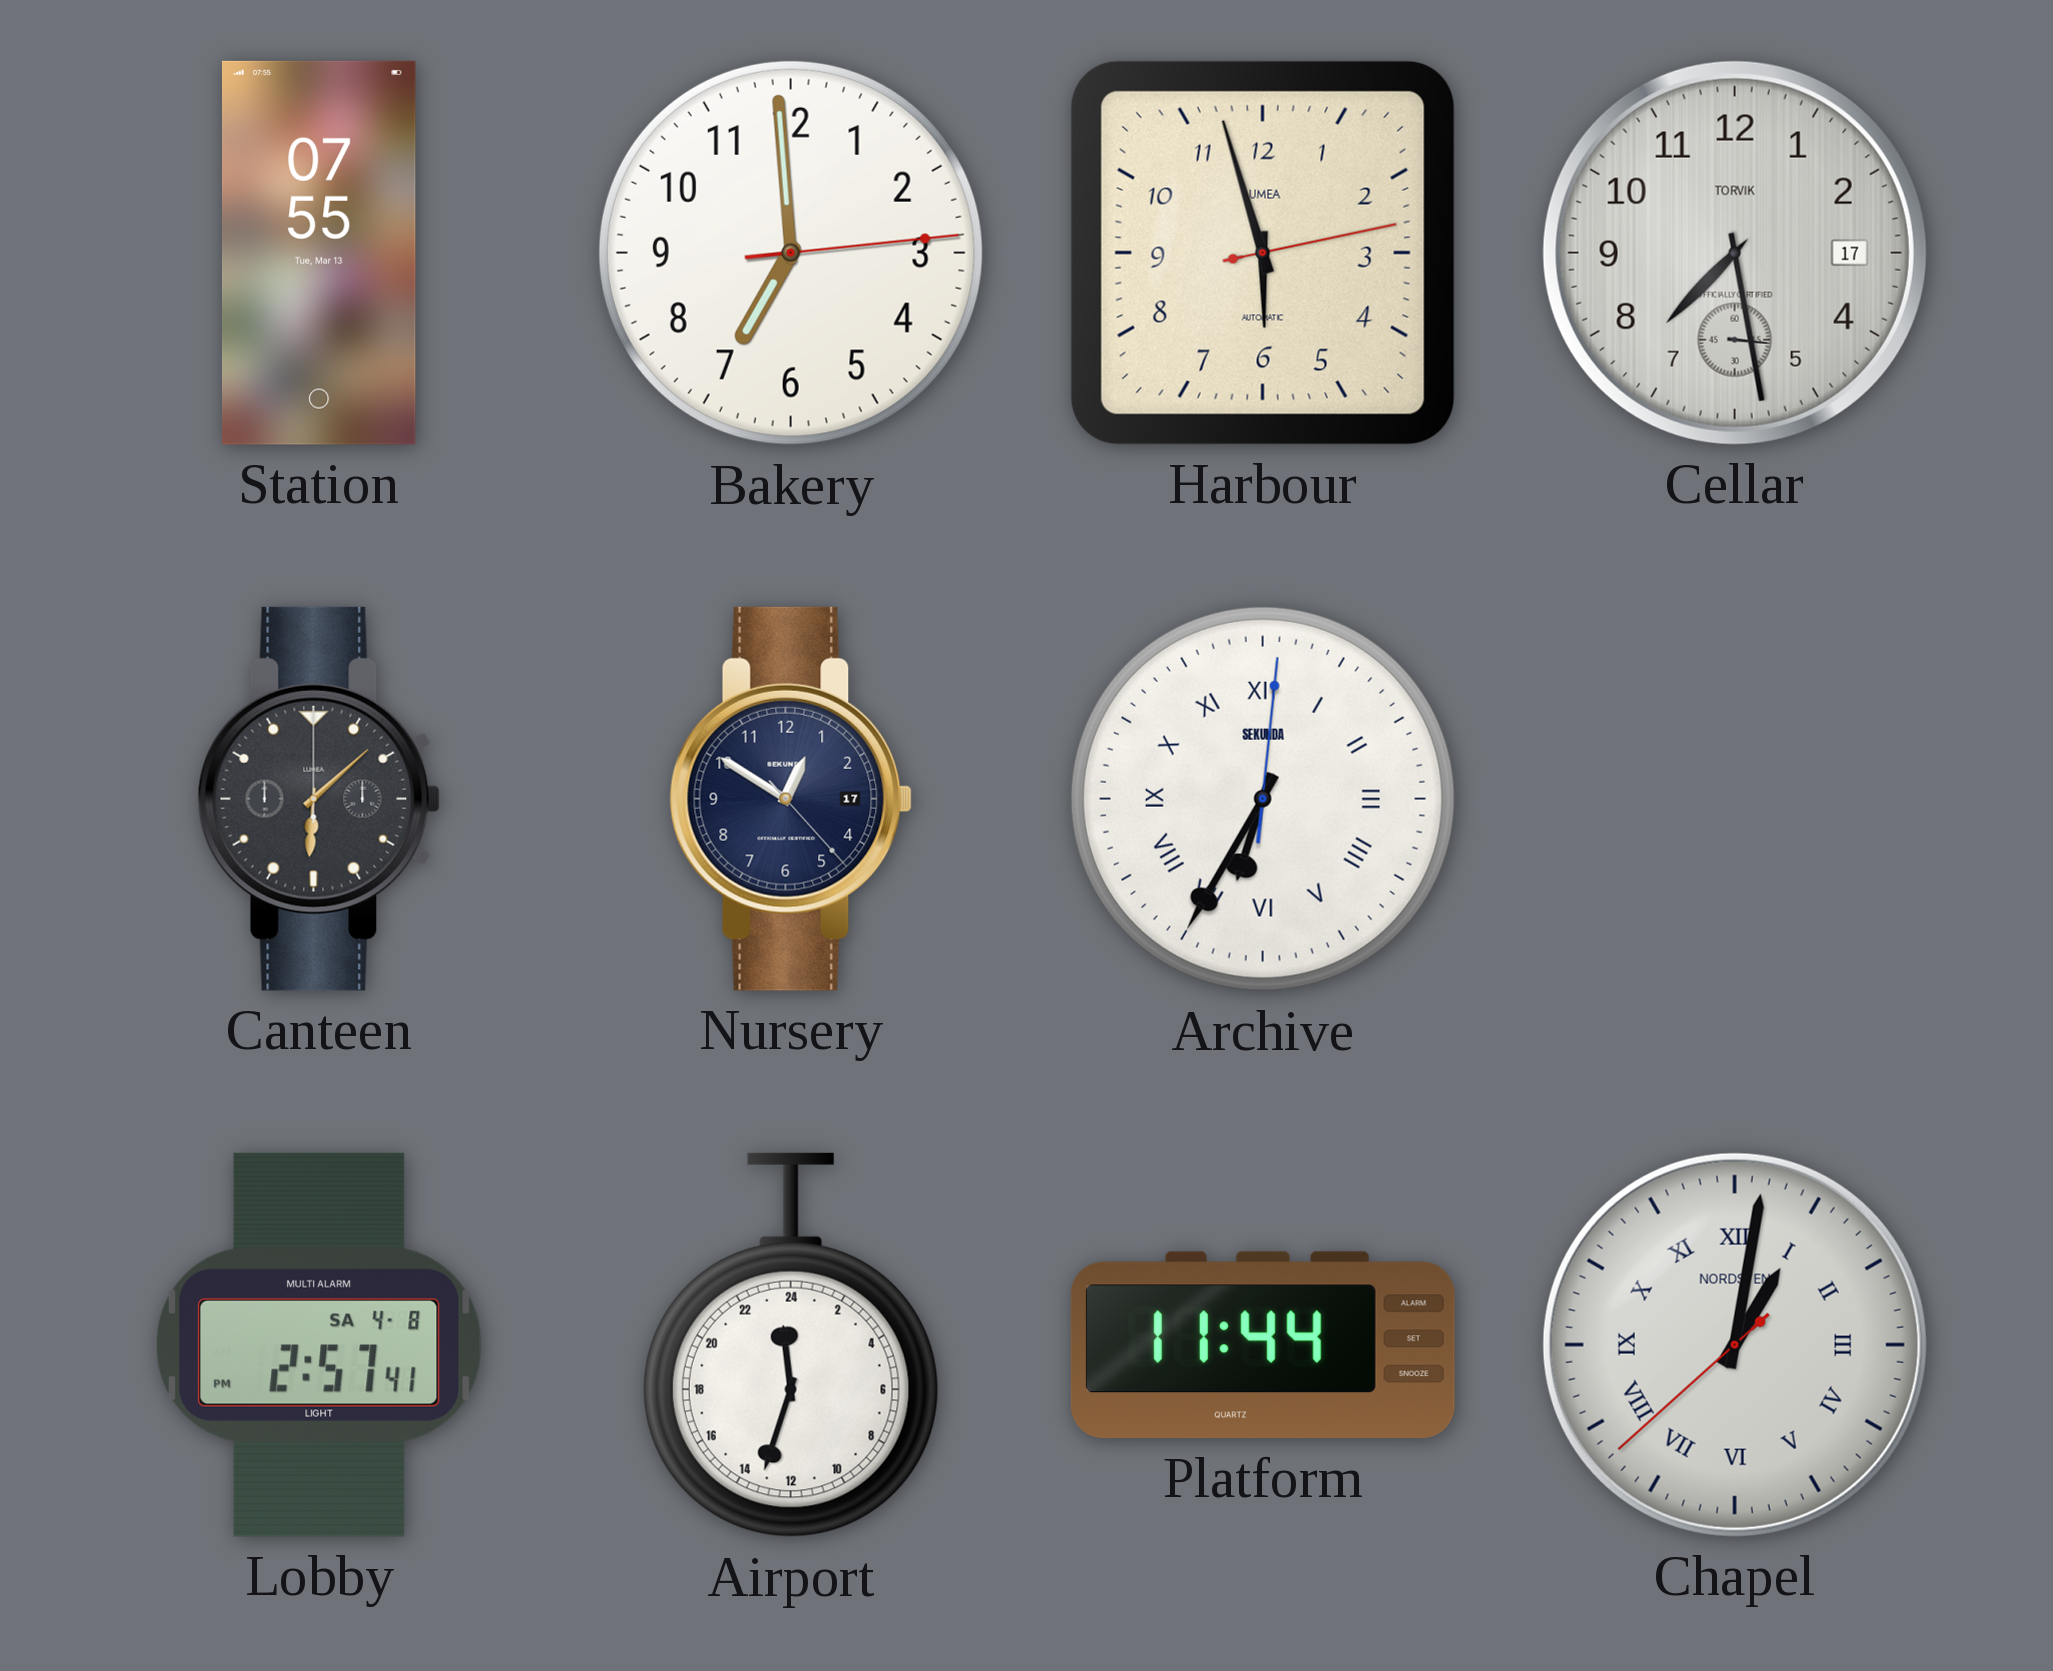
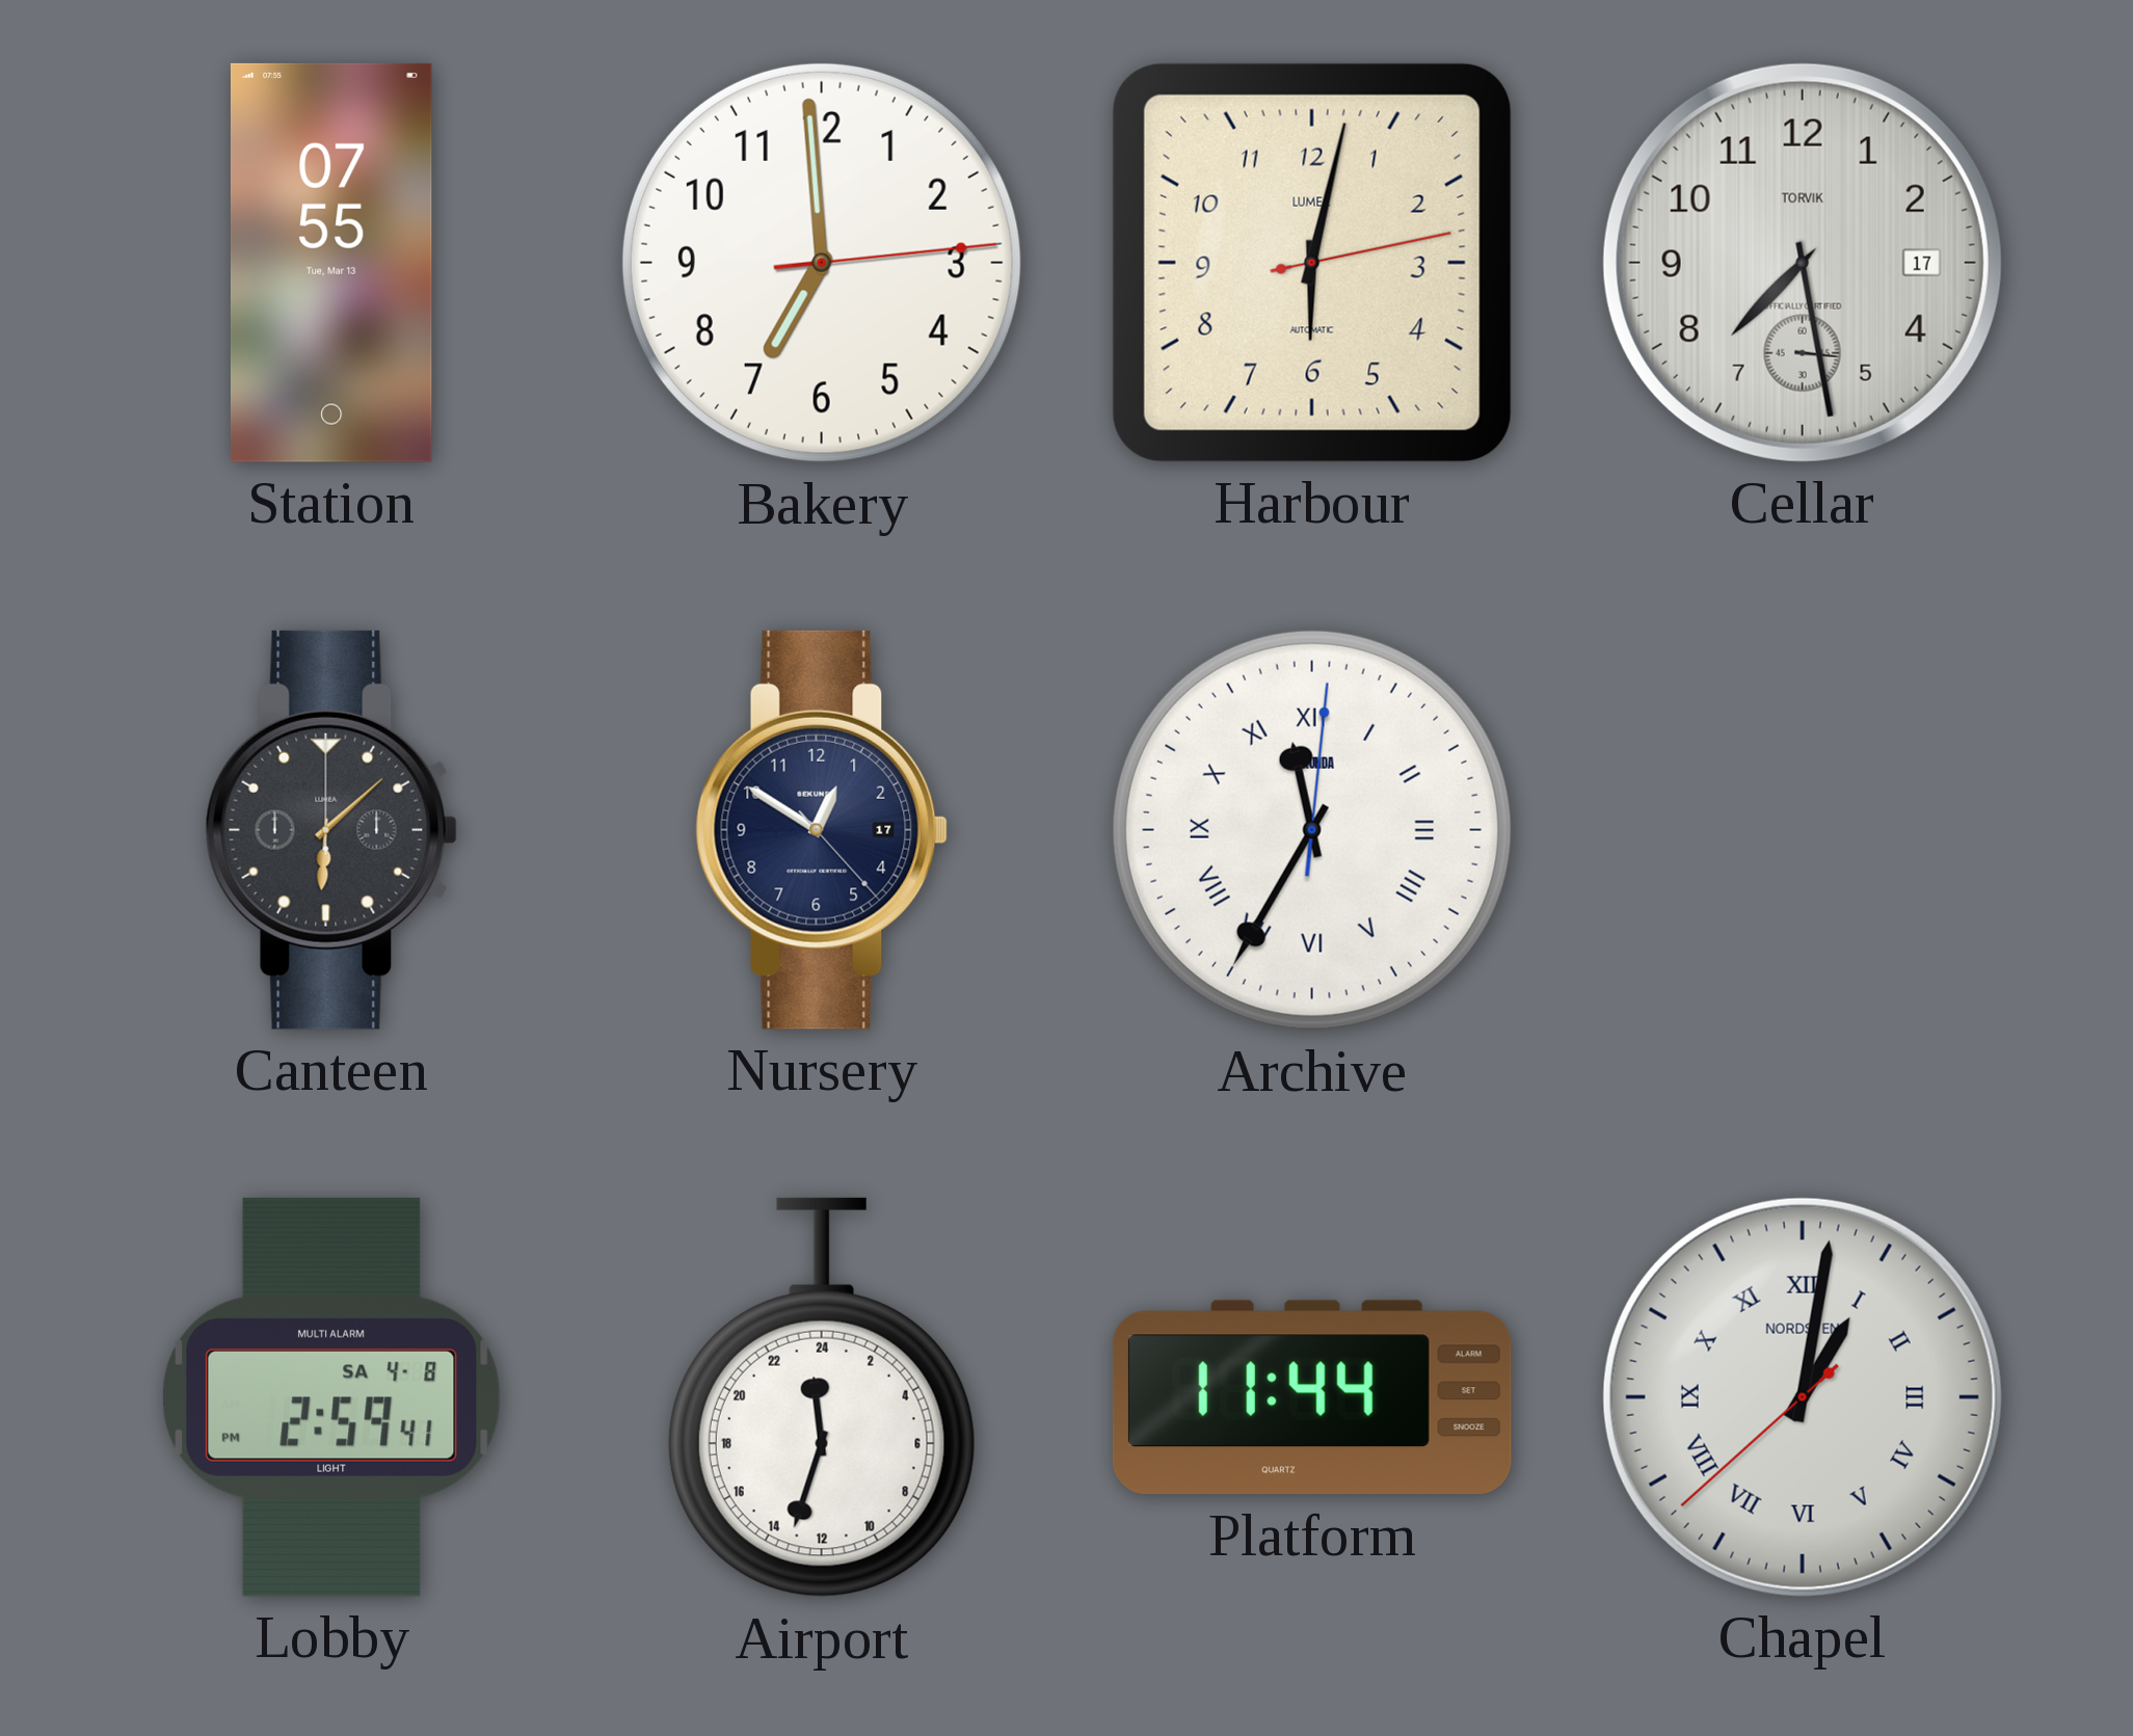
Harbour: 5:57 -> 6:02 (1312, 263)
Archive: 6:35 -> 11:35 (1312, 830)
Lobby: 2:57 -> 2:59 (331, 1397)
